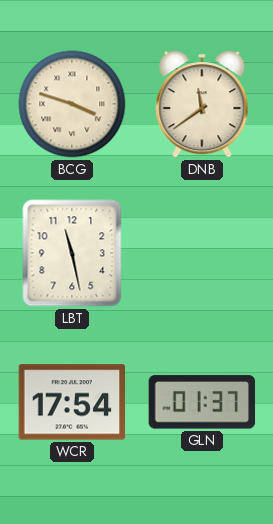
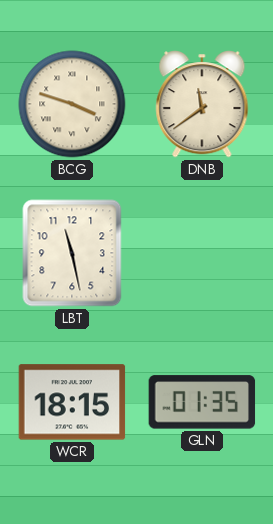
WCR: 17:54 -> 18:15 (72, 402)
GLN: 01:37 -> 01:35 (202, 402)
